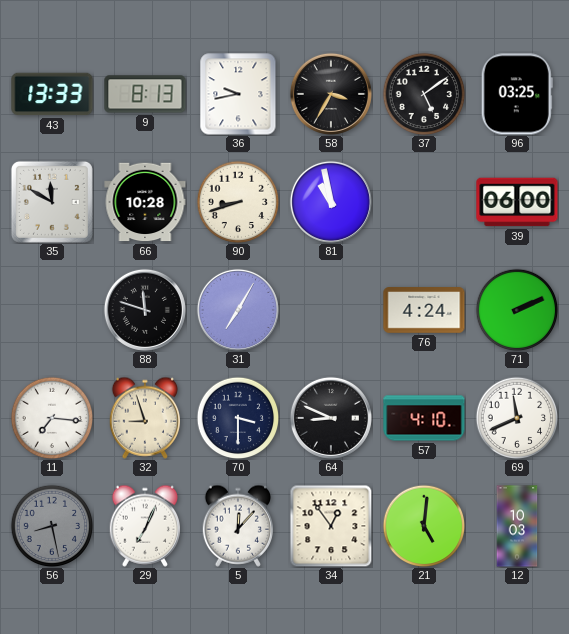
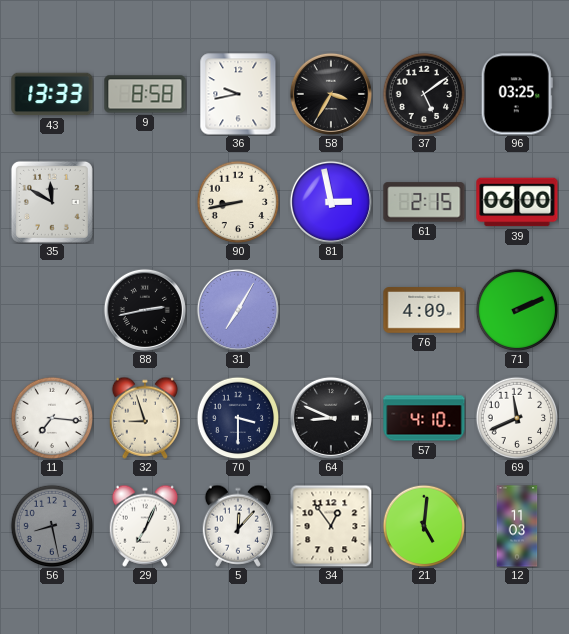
9: 8:13 -> 8:58 (145, 94)
66: 10:28 -> none (145, 202)
90: 8:42 -> 8:43 (238, 202)
81: 10:58 -> 2:58 (331, 202)
61: none -> 2:15 (424, 202)
88: 11:48 -> 2:43 (145, 310)
76: 4:24 -> 4:09 (424, 310)
12: 10:03 -> 11:03 (517, 526)
